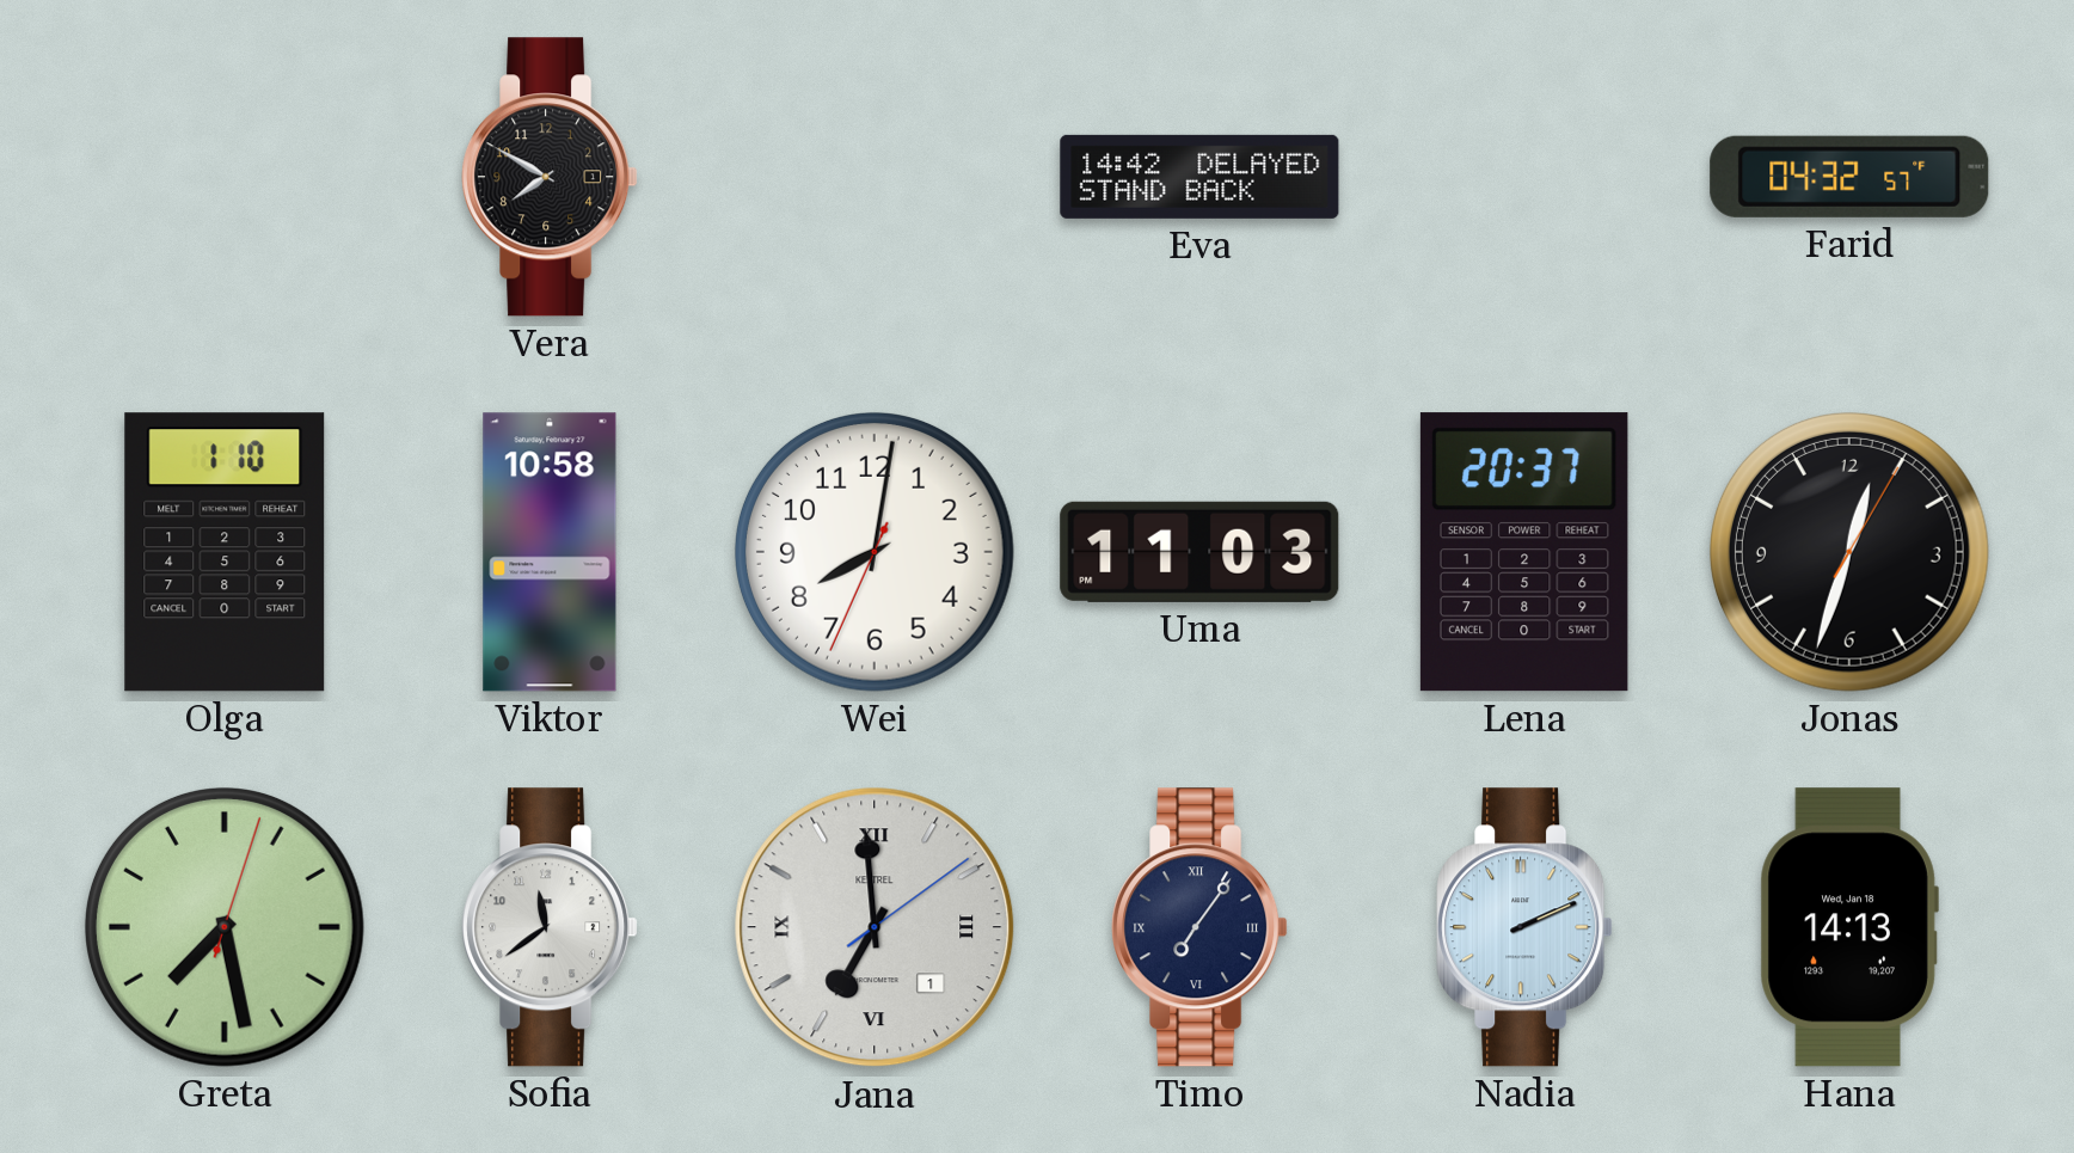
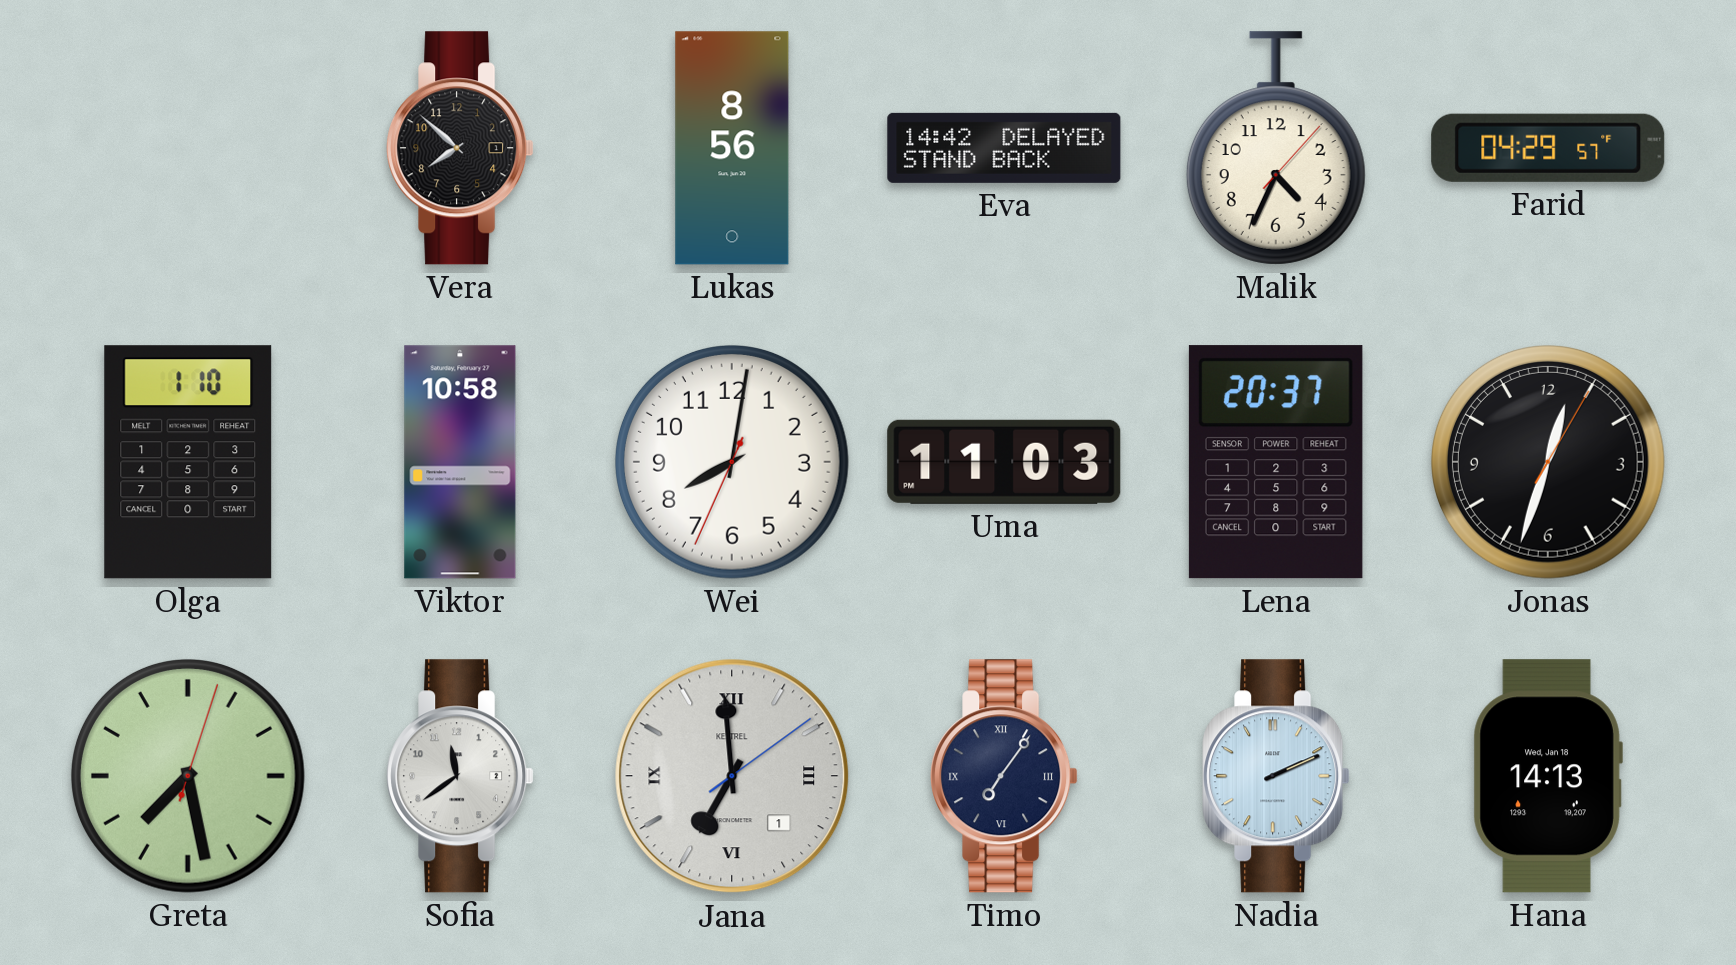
Vera: 7:50 -> 7:52 (460, 148)
Lukas: none -> 8:56 (732, 148)
Malik: none -> 4:34 (1276, 148)
Farid: 04:32 -> 04:29 (1548, 148)
